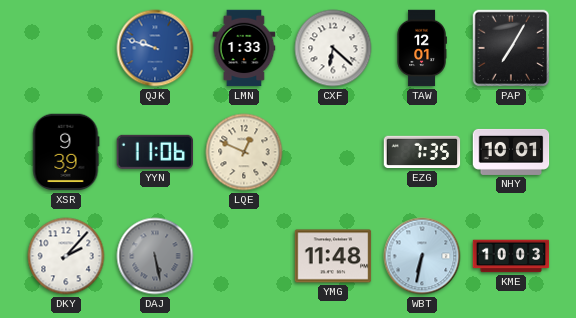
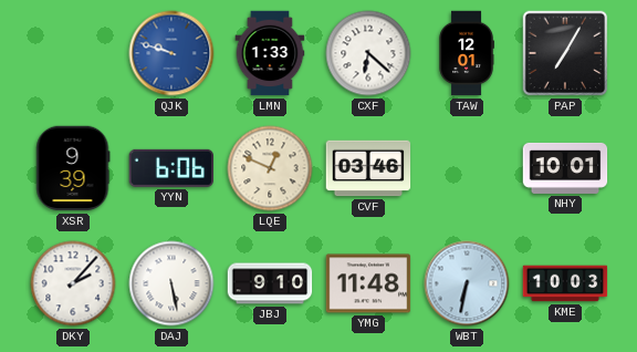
YYN: 11:06 -> 6:06 (170, 168)
CVF: none -> 03:46 (368, 168)
EZG: 7:35 -> none (422, 152)
DAJ dial: grey -> white (171, 283)
JBJ: none -> 9:10 (270, 283)
